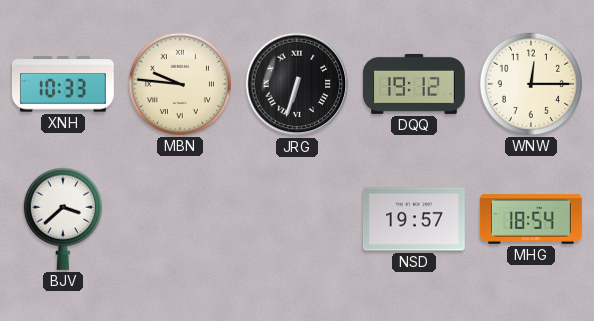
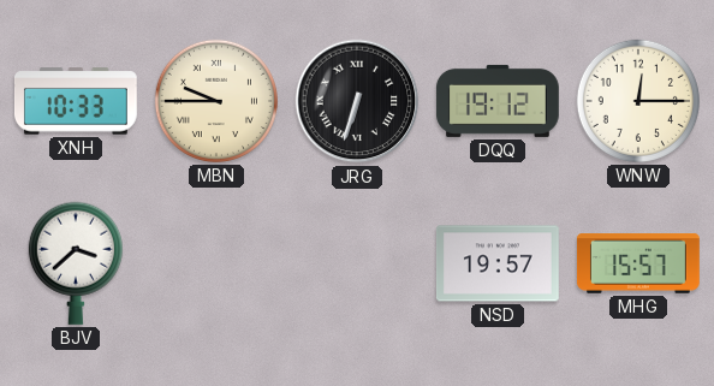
MBN: 9:46 -> 9:45 (216, 101)
MHG: 18:54 -> 15:57 (638, 265)
